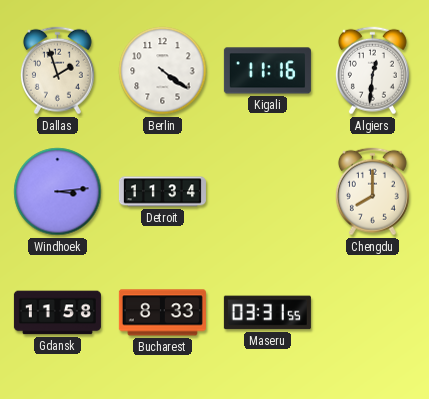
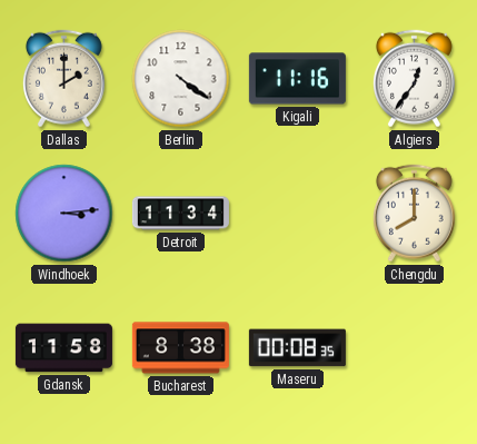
Dallas: 1:57 -> 2:00 (63, 79)
Algiers: 12:31 -> 12:36 (414, 79)
Bucharest: 8:33 -> 8:38 (180, 348)
Maseru: 03:31 -> 00:08 (297, 348)
